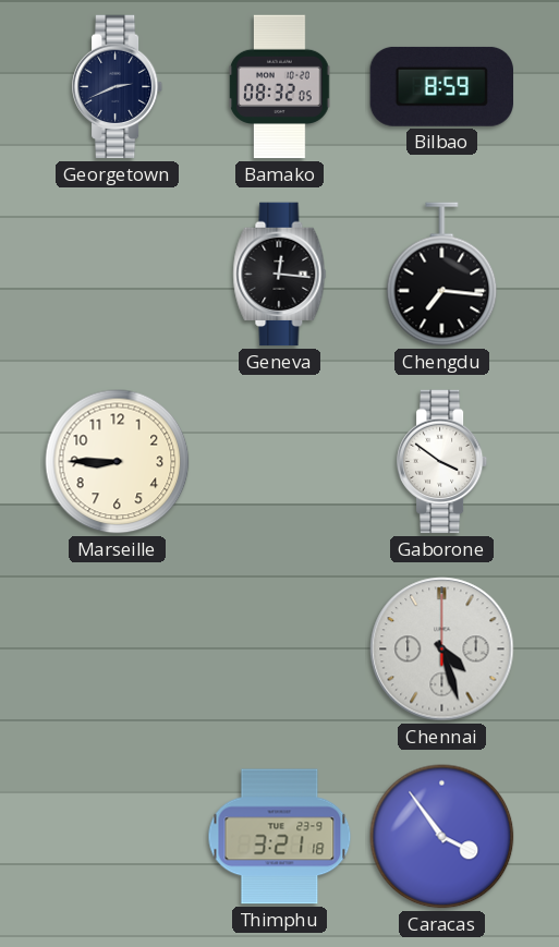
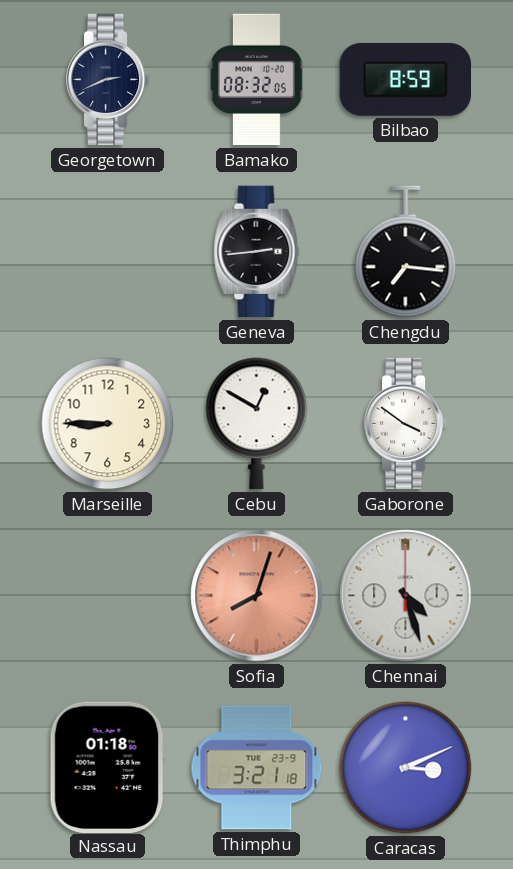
Geneva: 12:16 -> 2:44 (257, 252)
Cebu: none -> 12:50 (257, 424)
Sofia: none -> 8:03 (257, 596)
Nassau: none -> 01:18 (107, 767)
Caracas: 3:54 -> 3:11 (406, 768)
